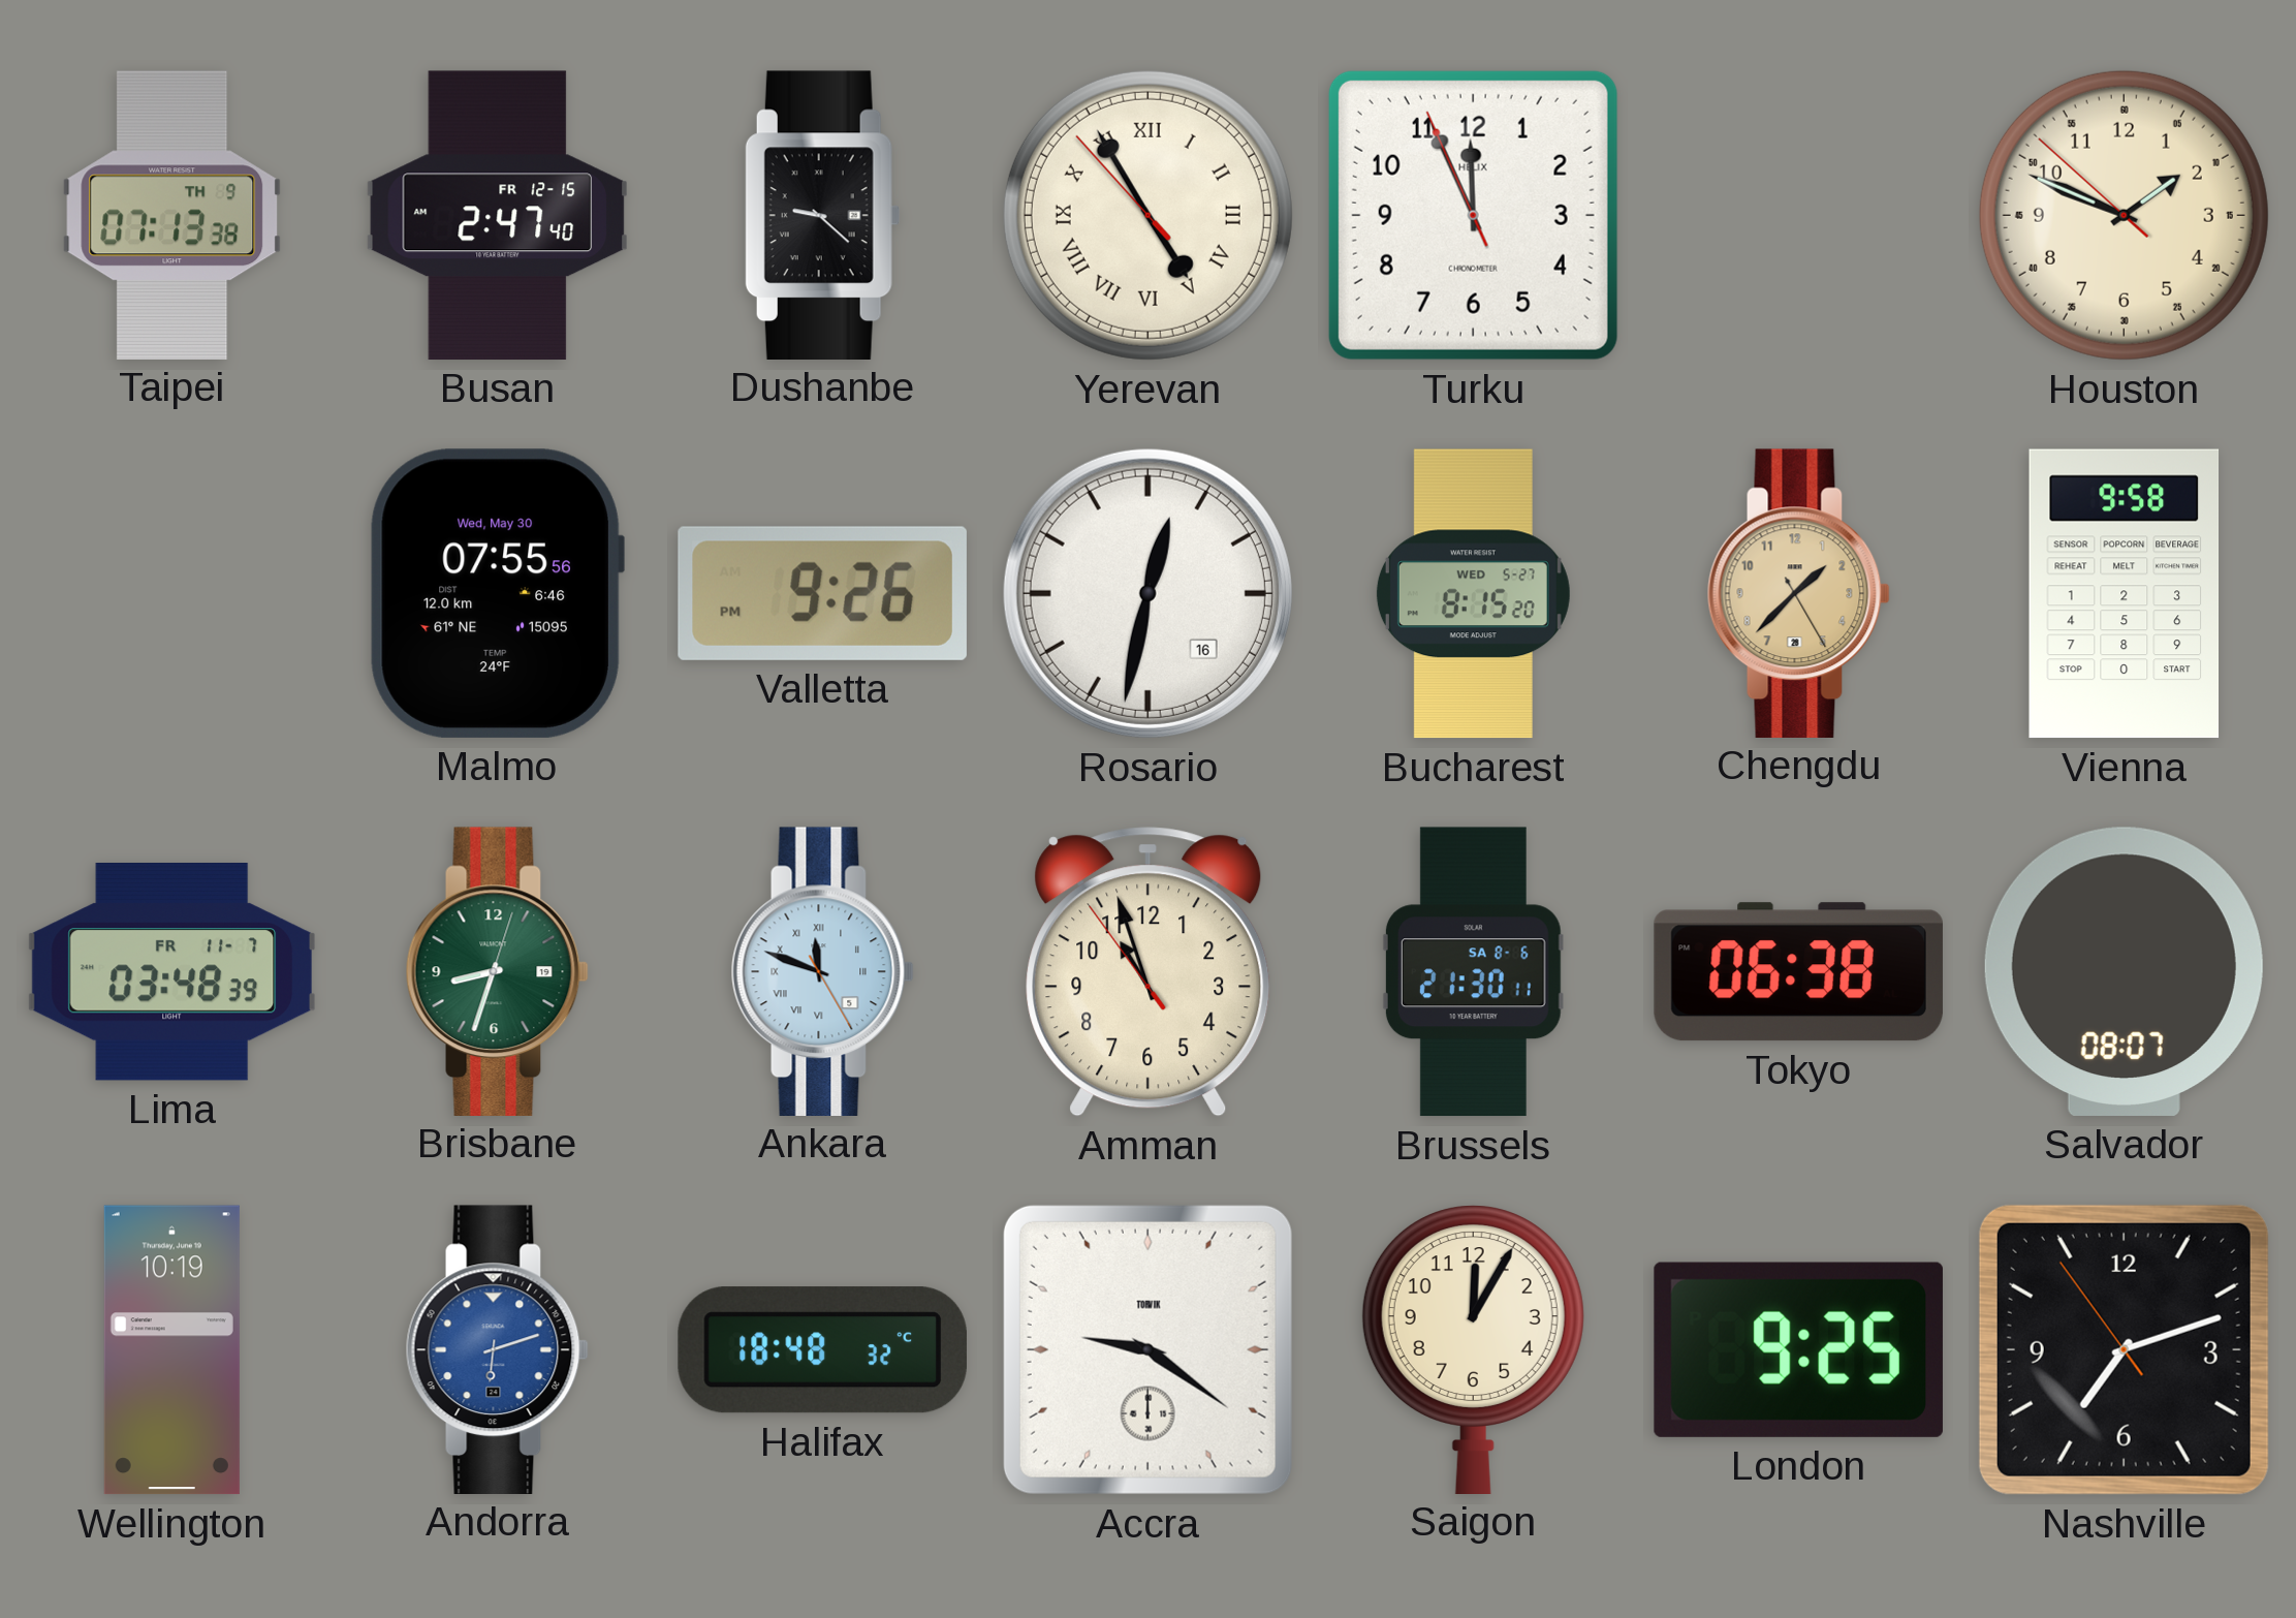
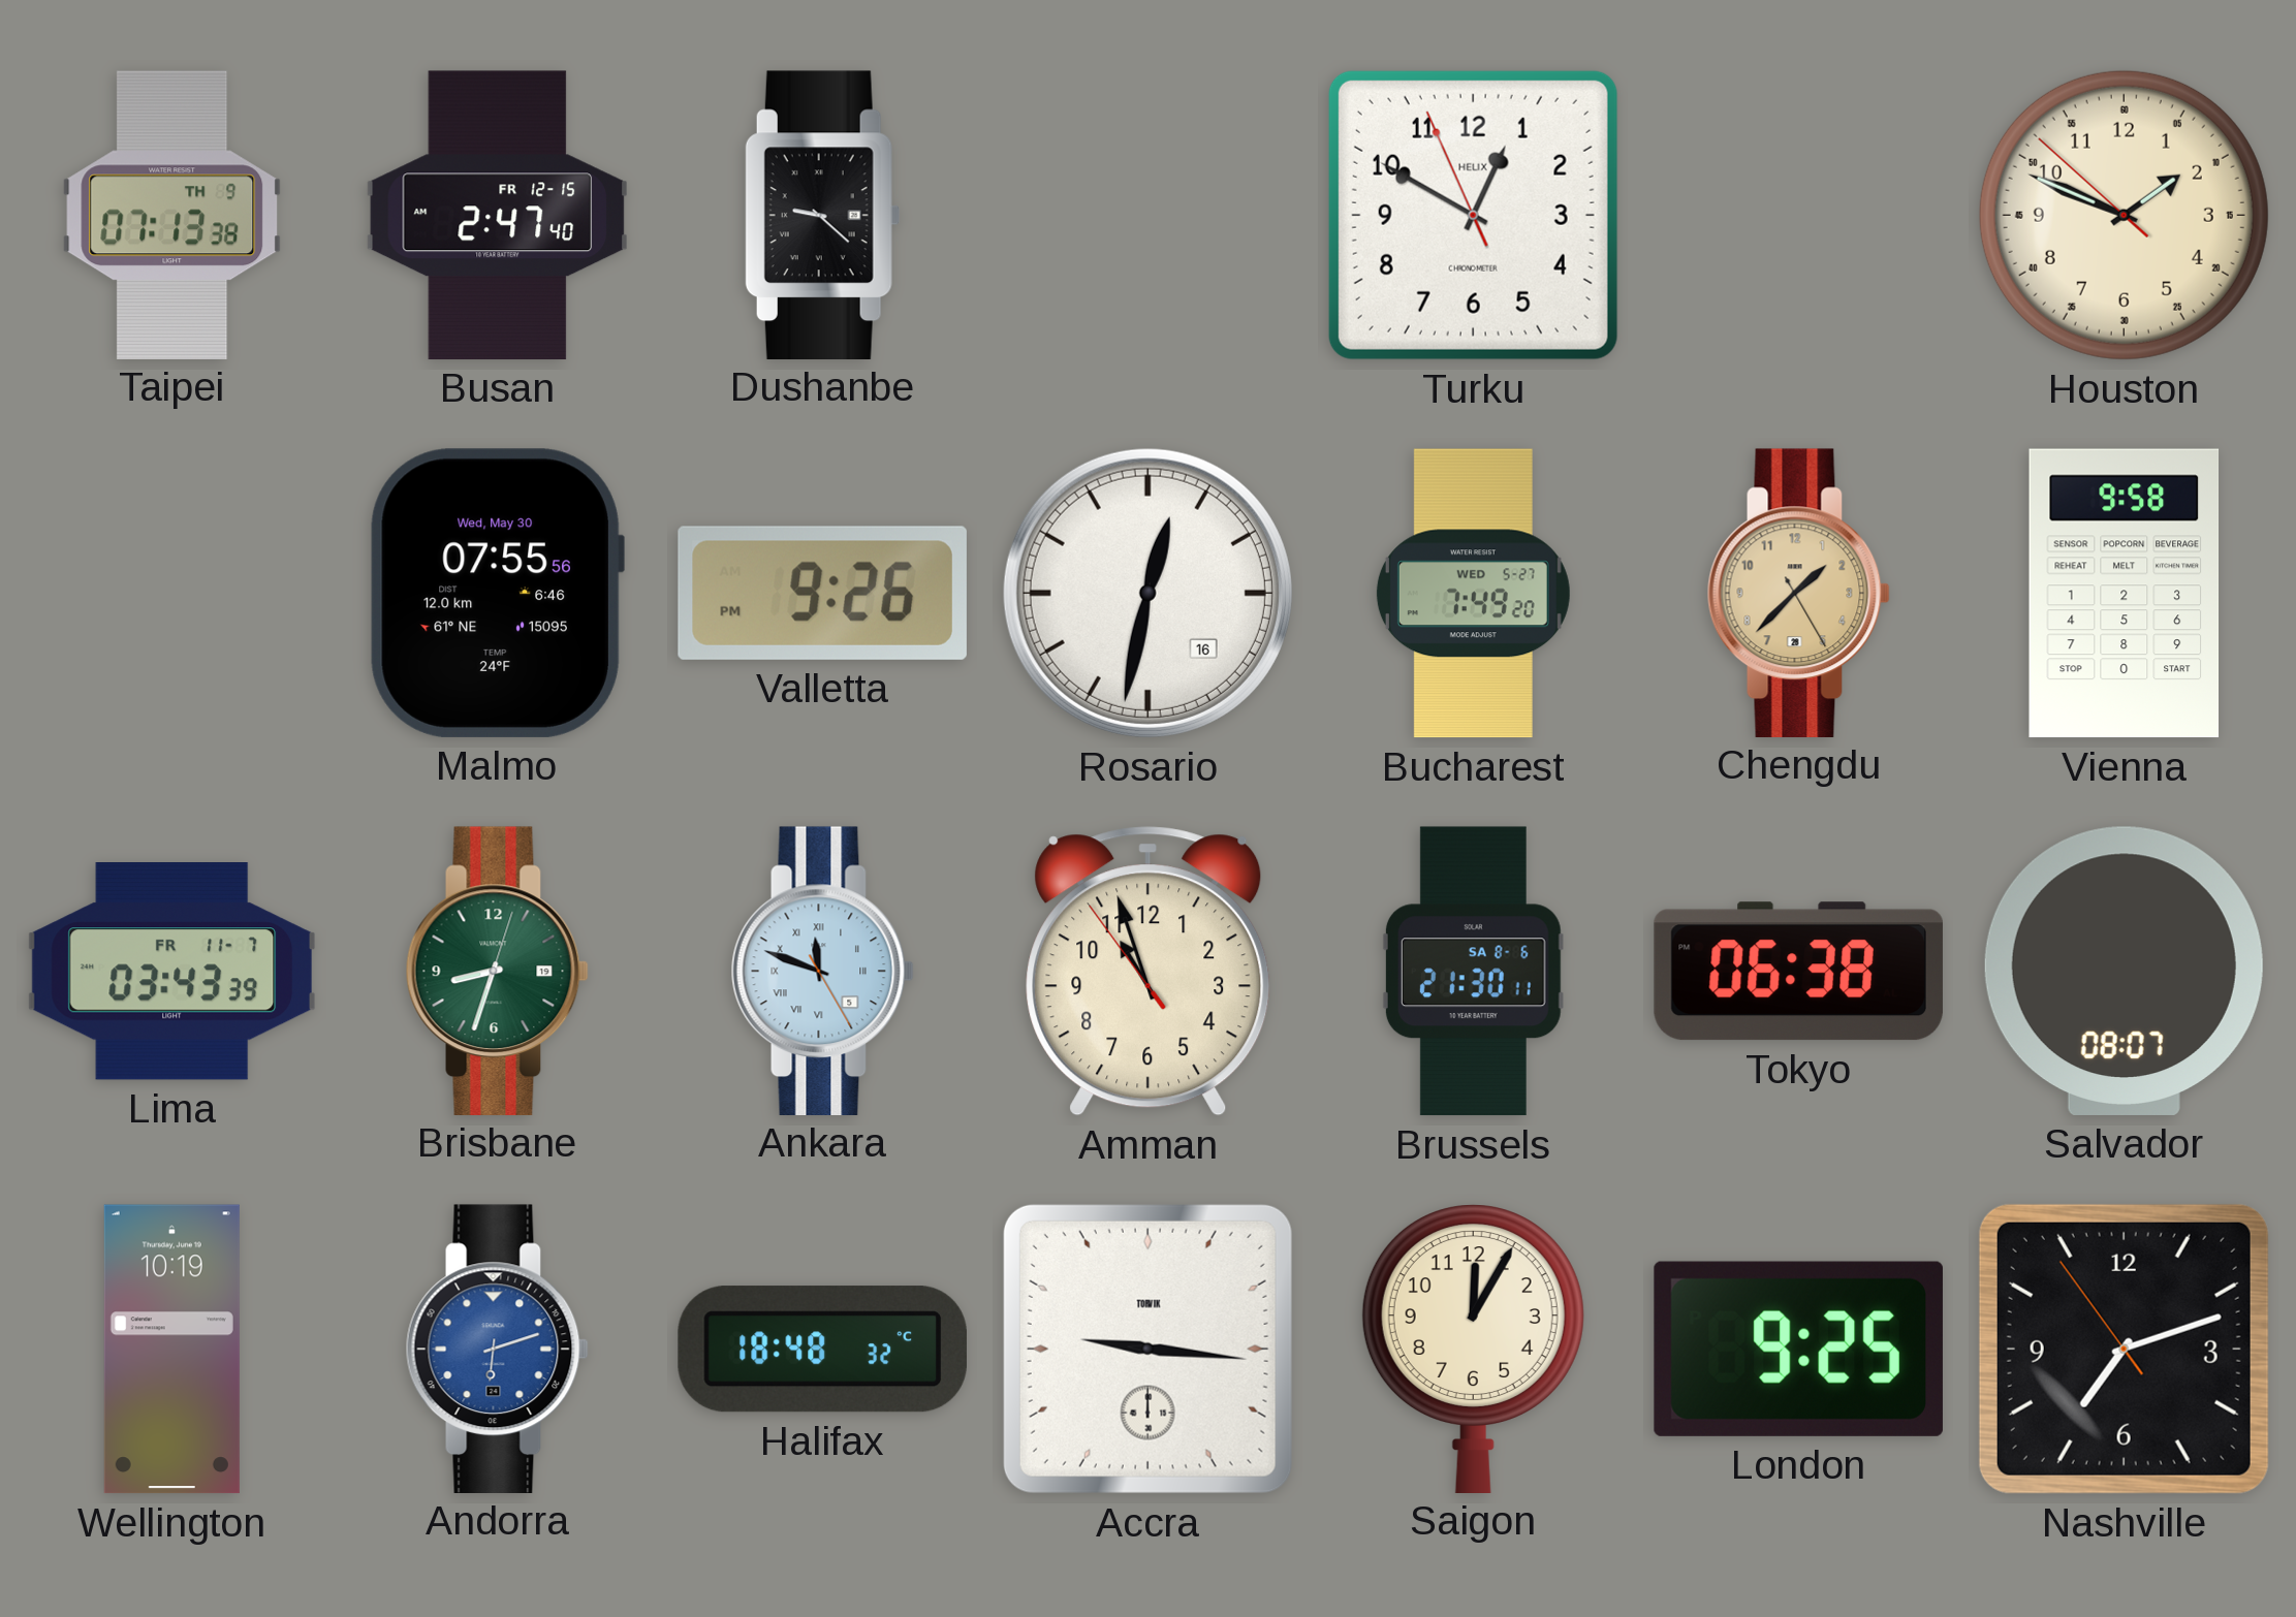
Yerevan: 4:54 -> none (1147, 215)
Turku: 11:55 -> 12:49 (1473, 215)
Bucharest: 8:15 -> 7:49 (1473, 594)
Lima: 03:48 -> 03:43 (171, 972)
Accra: 9:21 -> 9:16 (1147, 1349)
